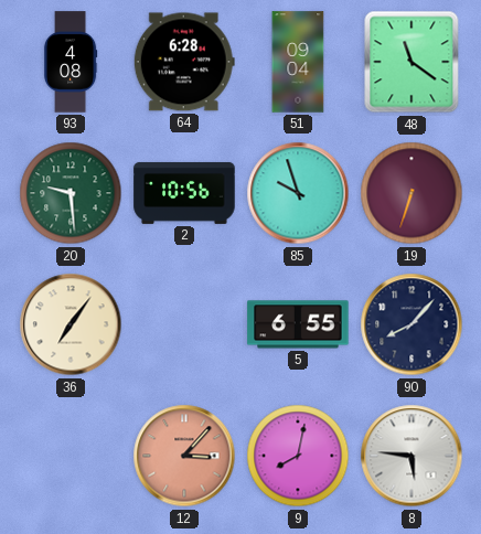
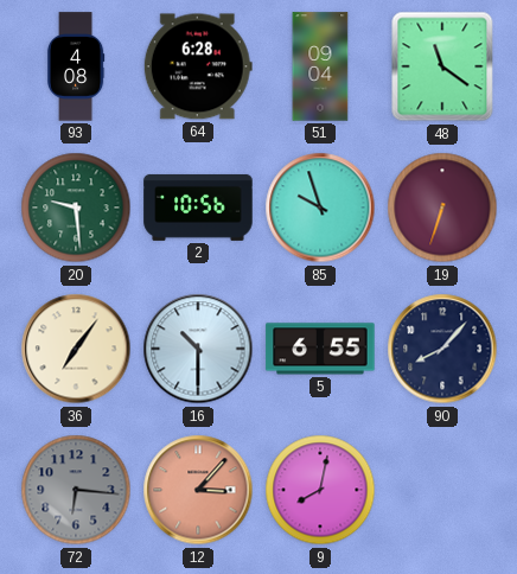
16: none -> 10:30 (198, 349)
72: none -> 6:16 (76, 490)
8: 5:46 -> none (411, 456)
